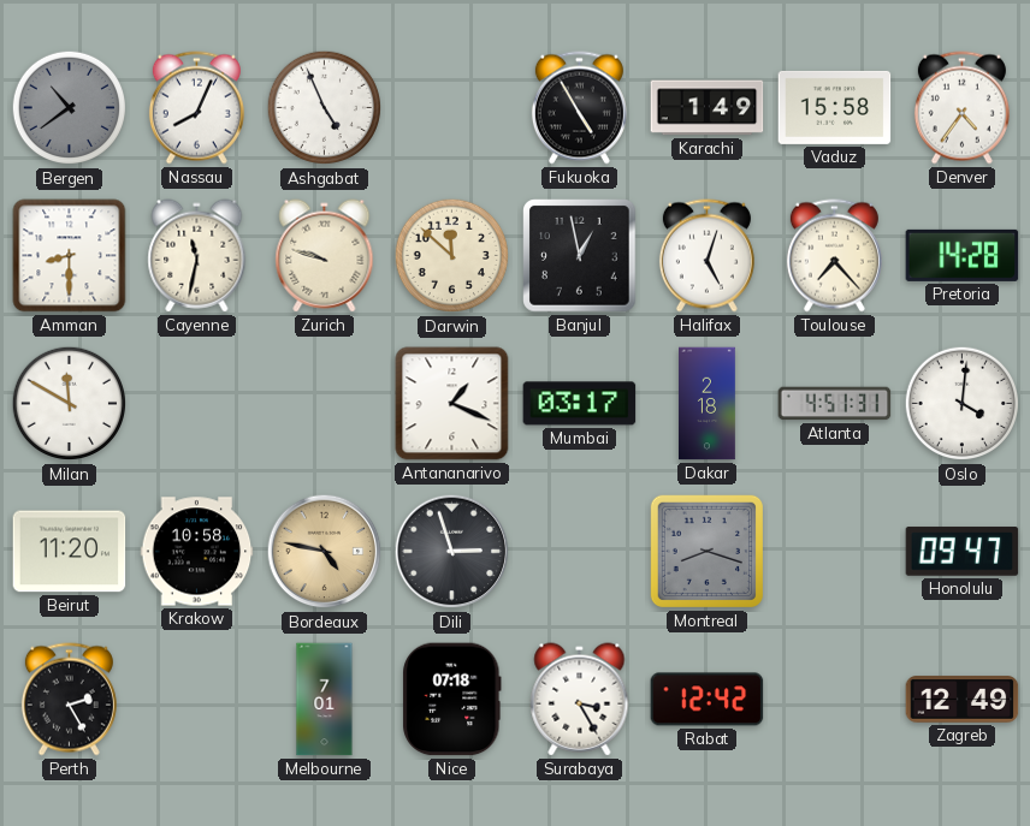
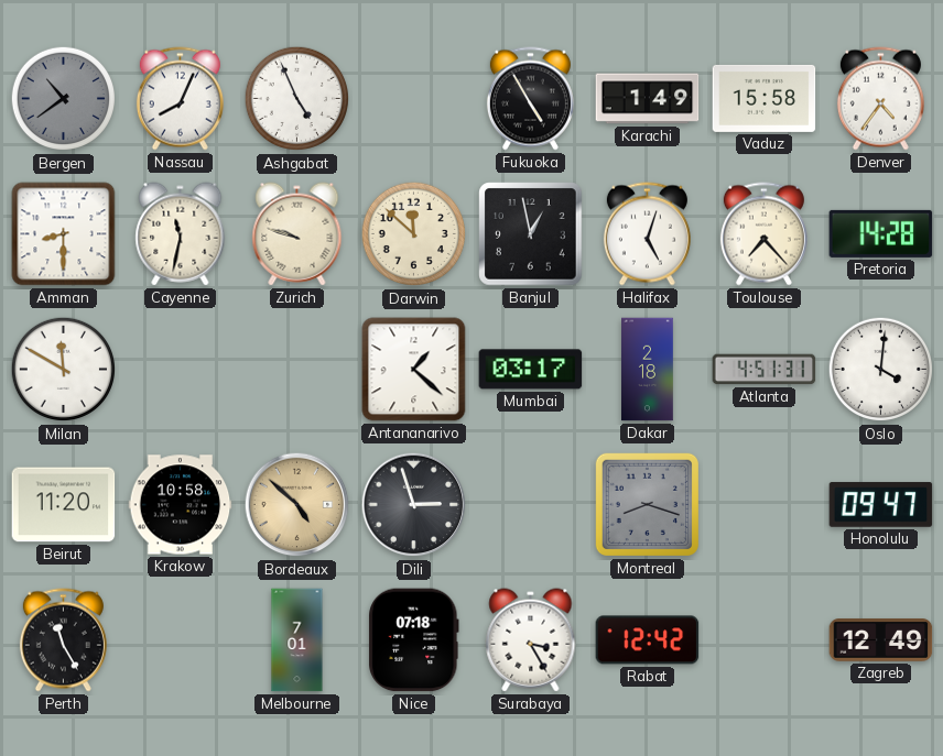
Antananarivo: 1:19 -> 1:22 (414, 370)
Bordeaux: 4:47 -> 4:52 (297, 505)
Perth: 2:25 -> 11:25 (63, 640)
